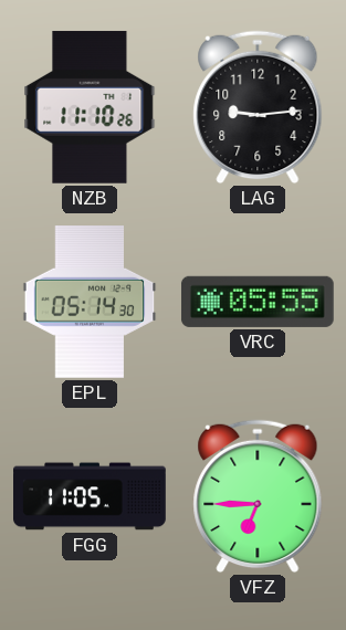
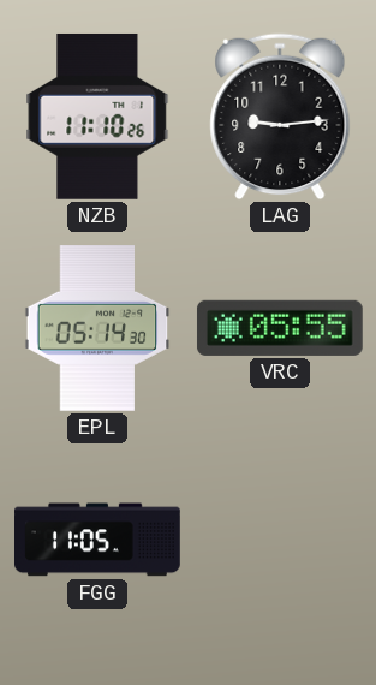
VFZ: 6:45 -> none (258, 496)
